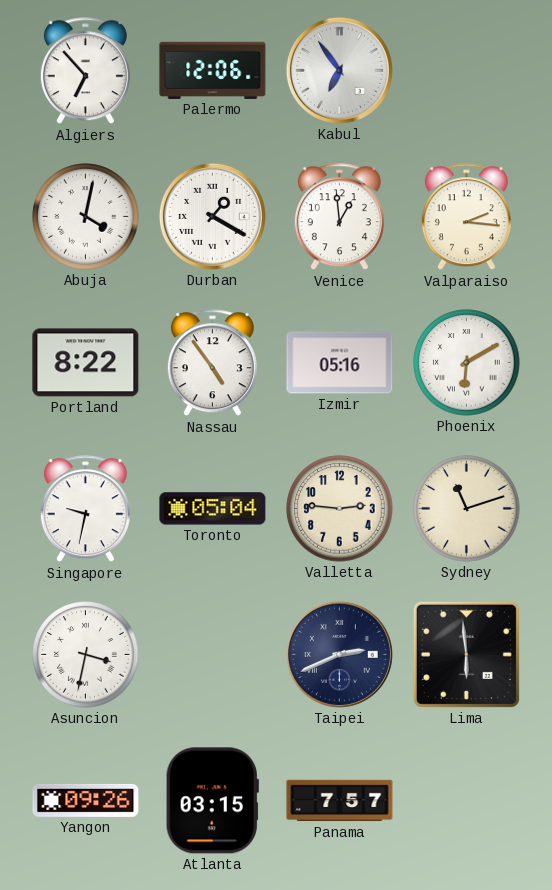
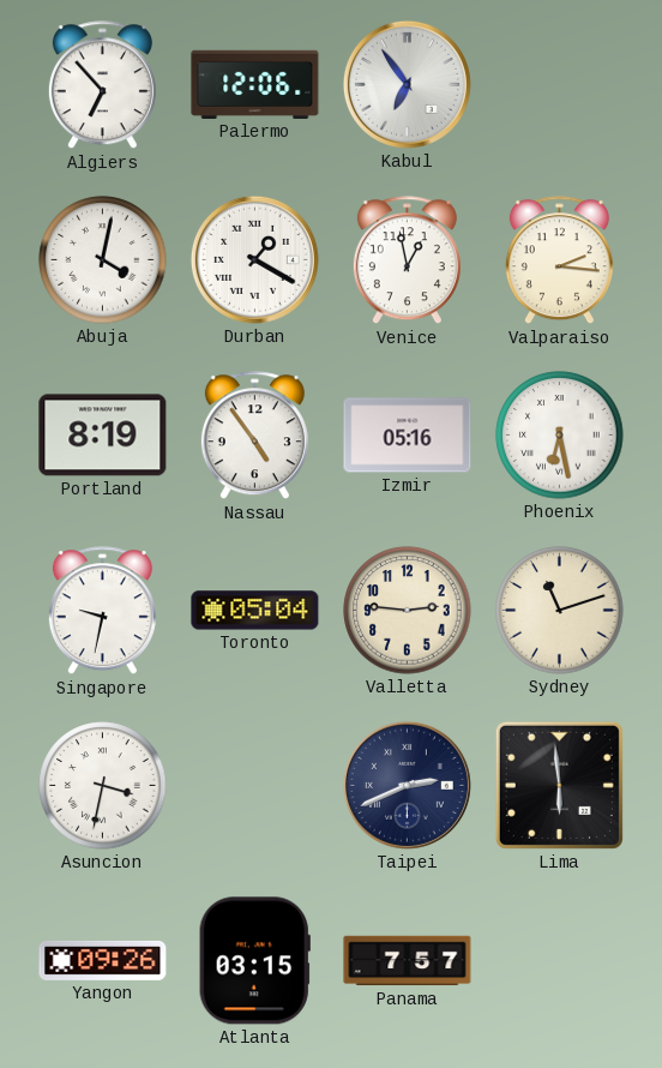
Venice: 12:59 -> 12:58 (407, 260)
Portland: 8:22 -> 8:19 (103, 436)
Phoenix: 6:10 -> 6:28 (560, 436)
